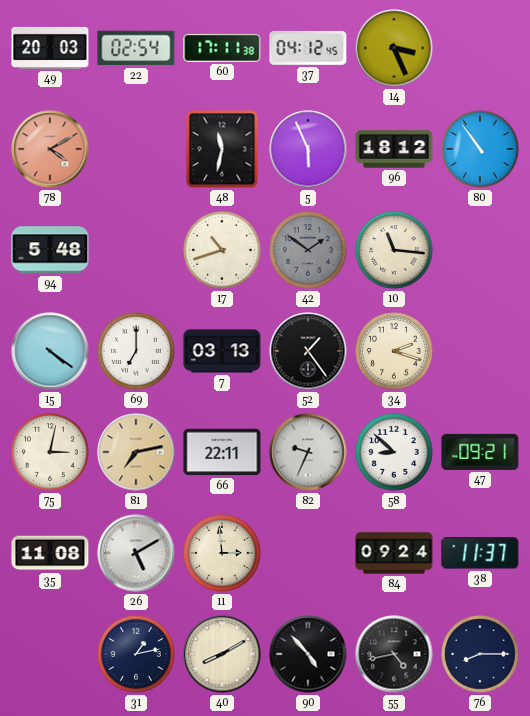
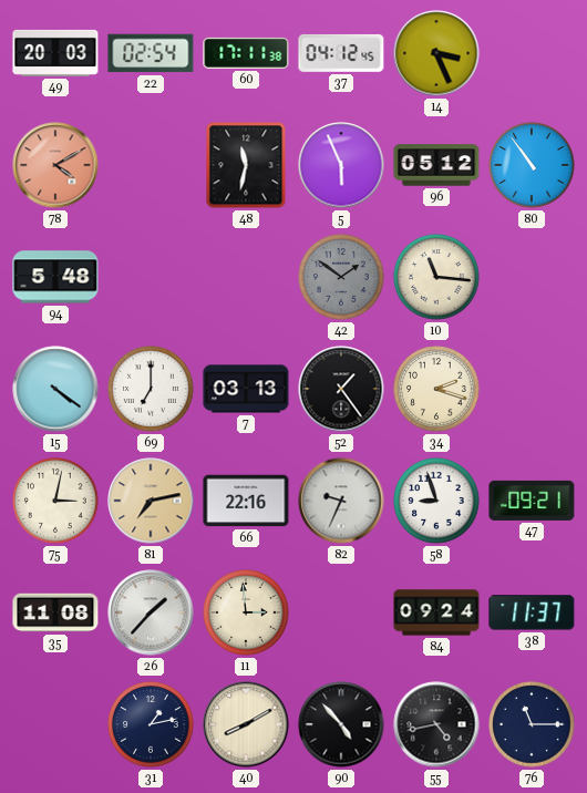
96: 18:12 -> 05:12 (436, 165)
17: 10:42 -> none (222, 250)
66: 22:11 -> 22:16 (246, 501)
58: 8:52 -> 8:57 (436, 501)
26: 5:10 -> 1:37 (151, 612)
76: 8:15 -> 11:15 (532, 724)
